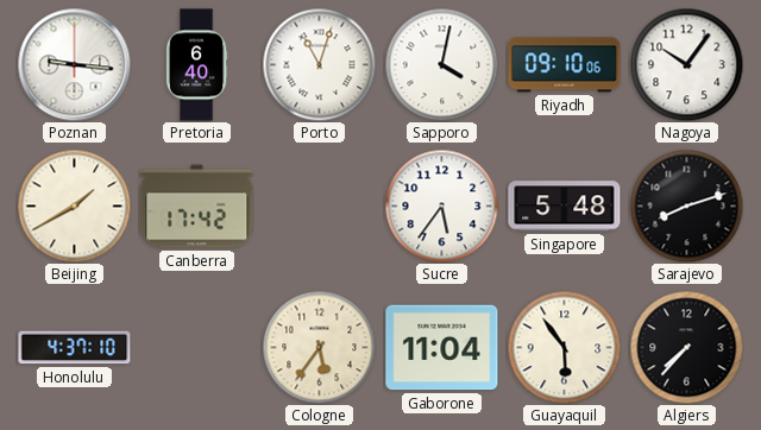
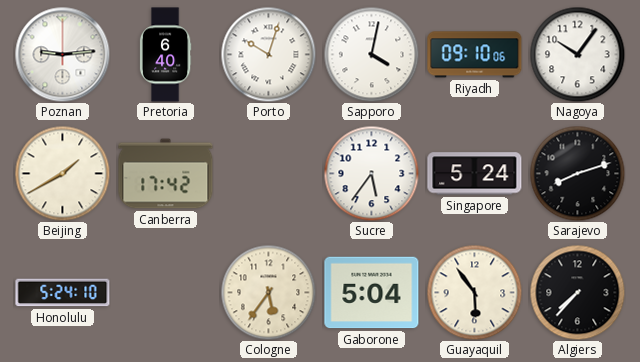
Poznan: 9:16 -> 9:14 (62, 54)
Porto: 11:03 -> 10:03 (268, 54)
Singapore: 5:48 -> 5:24 (475, 174)
Honolulu: 4:37 -> 5:24 (63, 293)
Gaborone: 11:04 -> 5:04 (372, 293)
